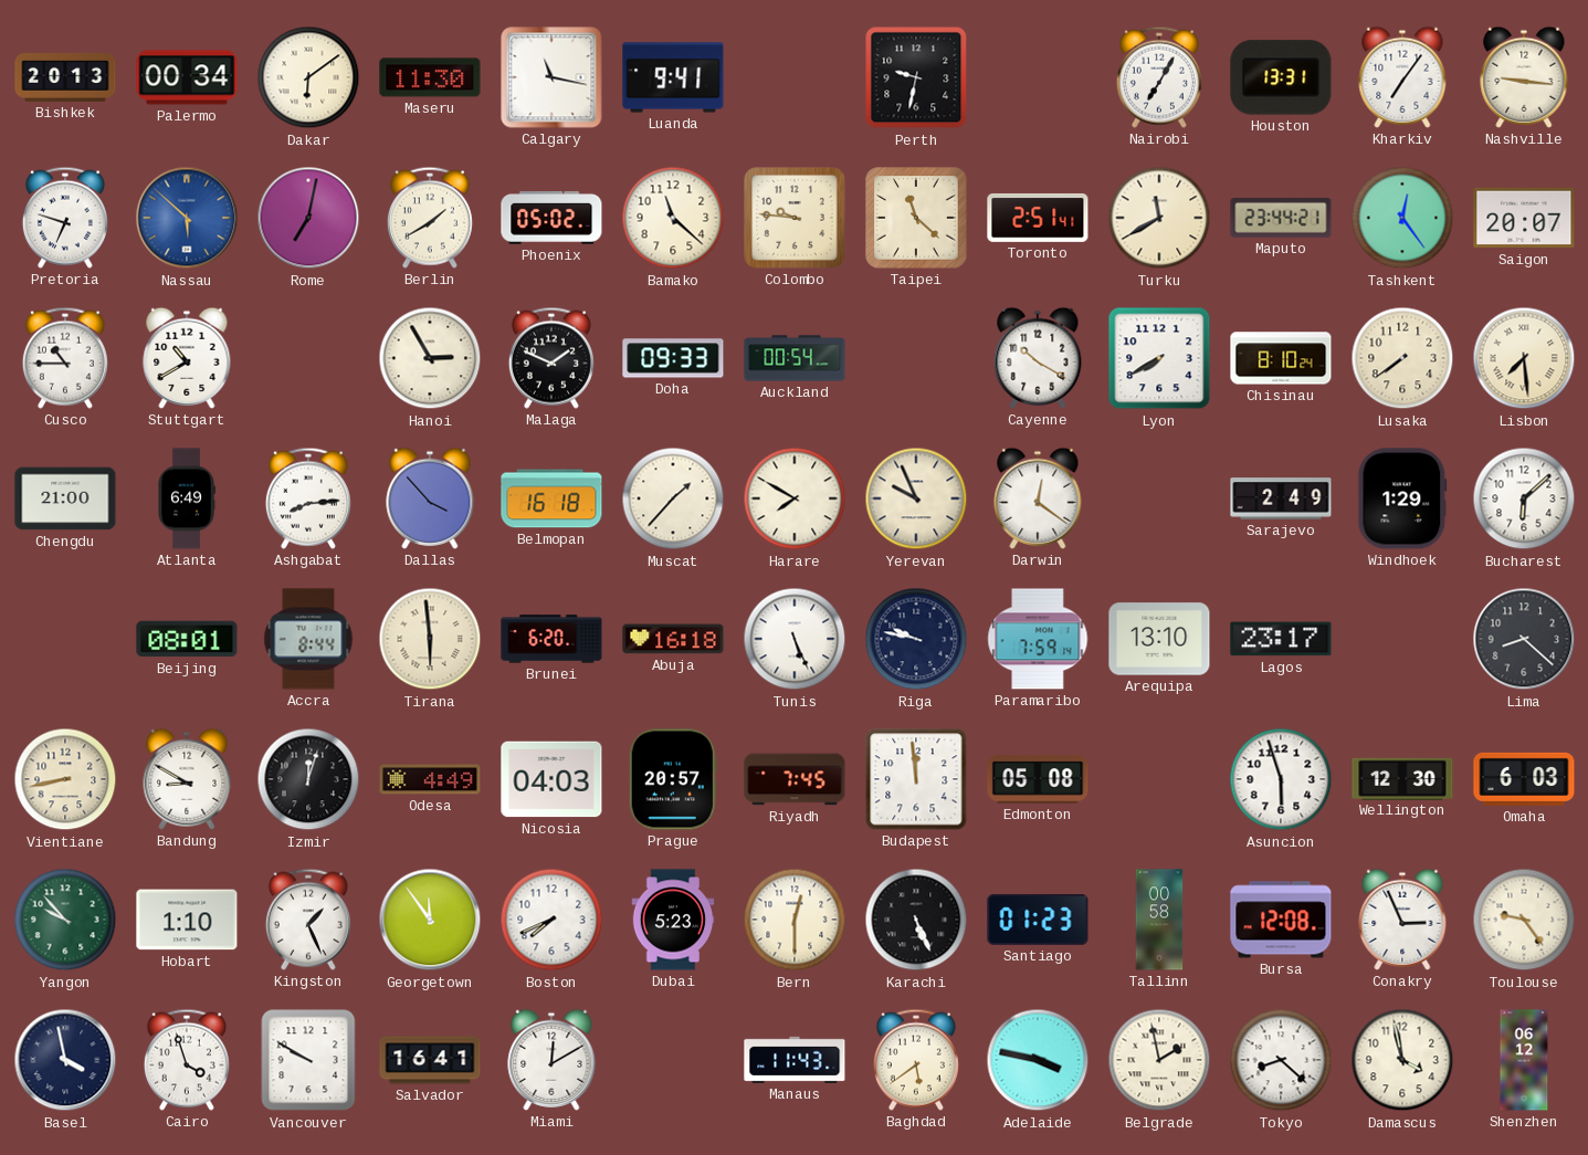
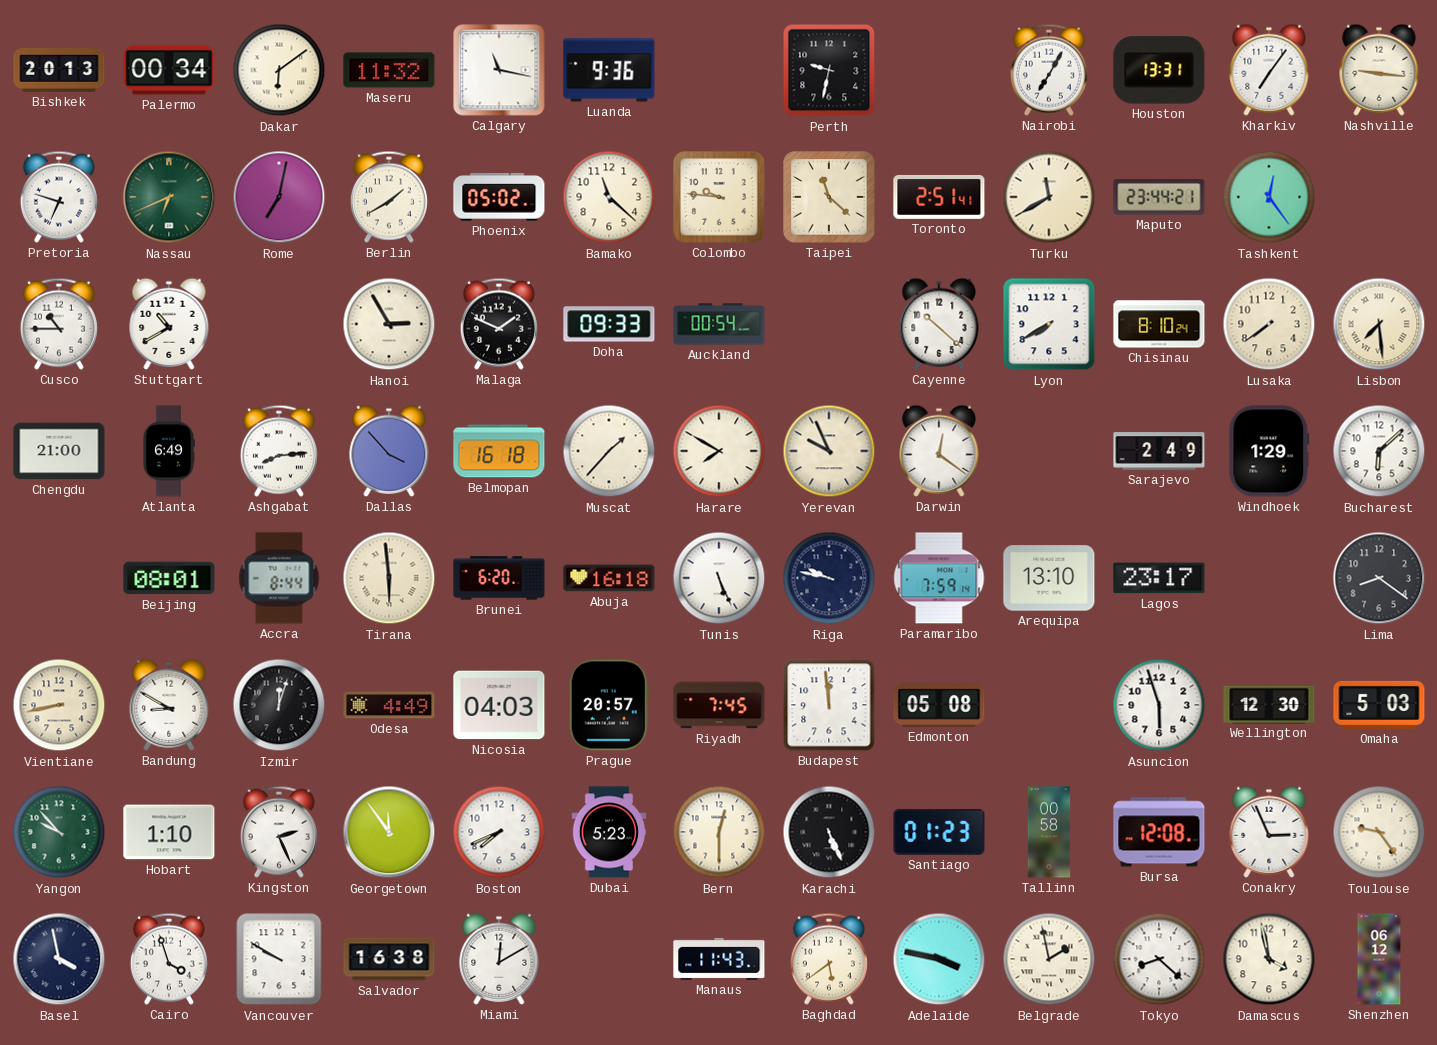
Maseru: 11:30 -> 11:32 (389, 70)
Luanda: 9:41 -> 9:36 (609, 70)
Nassau: 5:52 -> 6:41 (169, 197)
Nassau dial: blue -> green (169, 197)
Saigon: 20:07 -> none (1524, 218)
Cayenne: 10:20 -> 10:22 (939, 324)
Lima: 8:22 -> 8:21 (1379, 578)
Omaha: 6:03 -> 5:03 (1379, 705)
Kingston: 1:26 -> 2:26 (279, 832)
Salvador: 16:41 -> 16:38 (389, 959)
